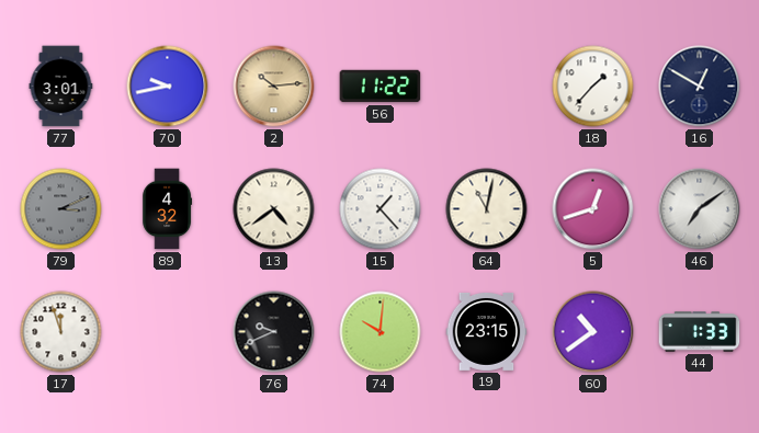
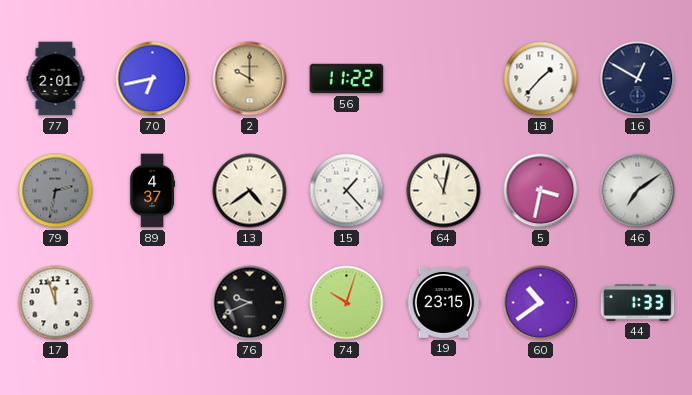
77: 3:01 -> 2:01 (56, 79)
70: 9:43 -> 6:43 (153, 79)
2: 10:14 -> 10:00 (250, 79)
79: 3:11 -> 2:32 (56, 191)
89: 4:32 -> 4:37 (153, 191)
5: 12:42 -> 3:32 (541, 191)
74: 10:01 -> 10:03 (347, 303)
